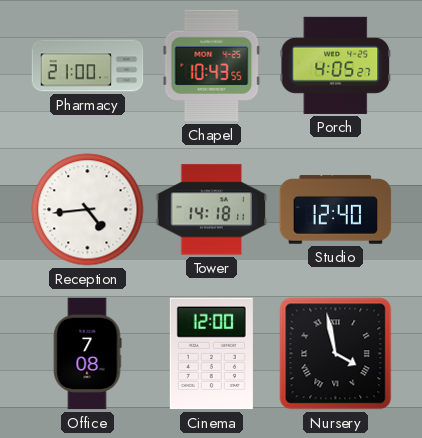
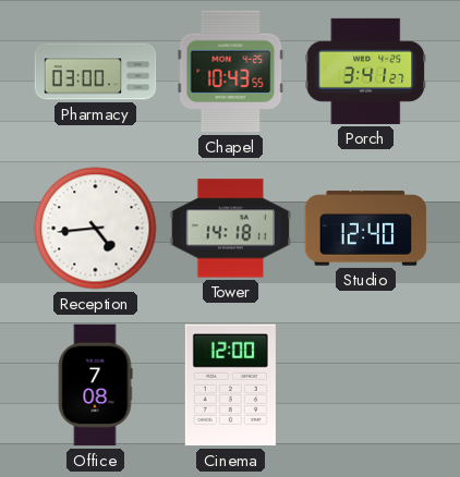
Pharmacy: 21:00 -> 03:00 (96, 72)
Porch: 4:05 -> 3:41 (366, 71)
Nursery: 3:58 -> none (336, 354)
